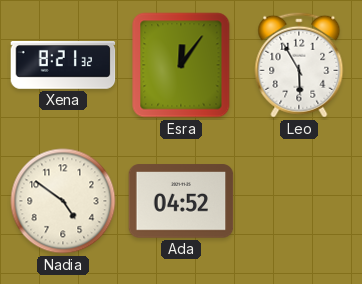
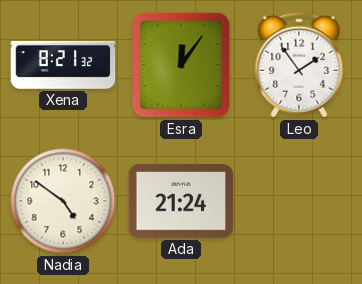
Leo: 5:55 -> 1:54 (299, 65)
Ada: 04:52 -> 21:24 (181, 201)
